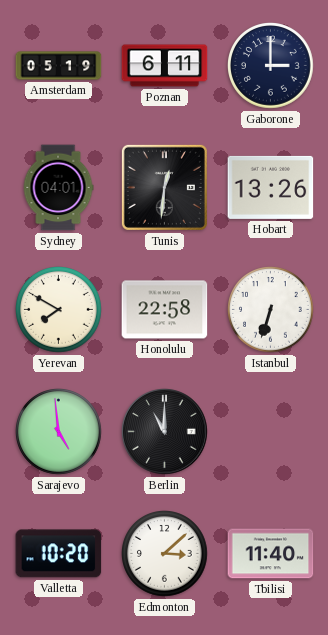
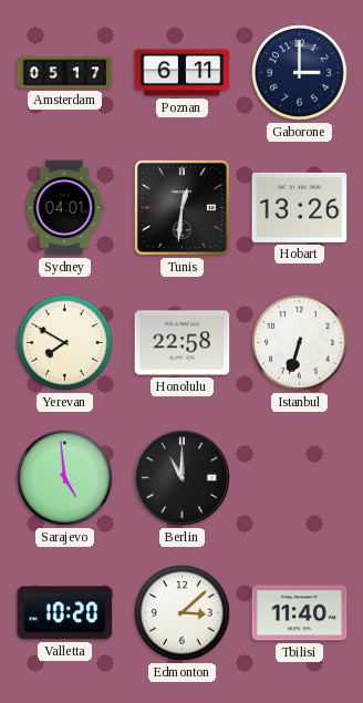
Amsterdam: 05:19 -> 05:17 (65, 73)
